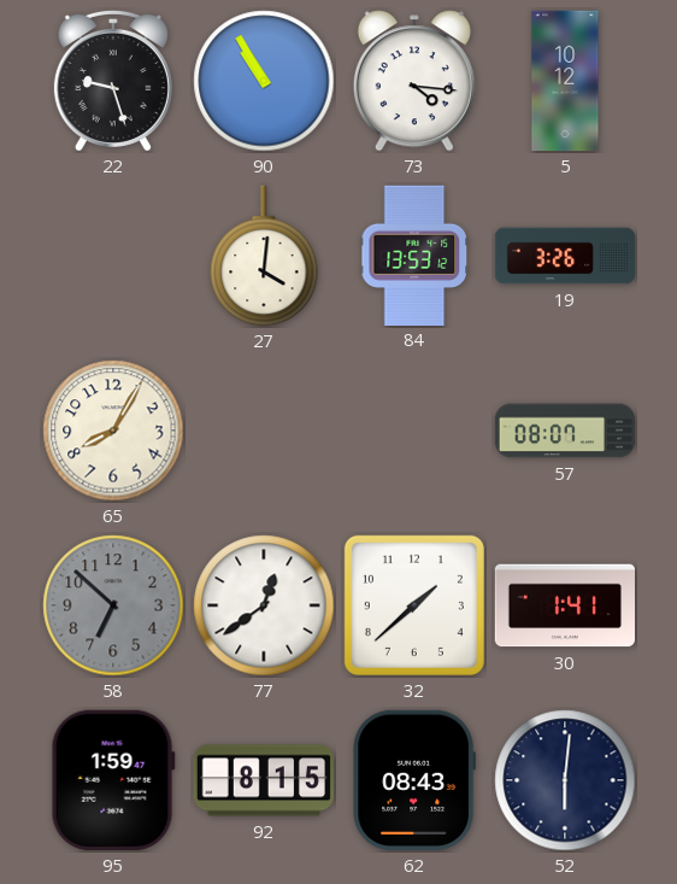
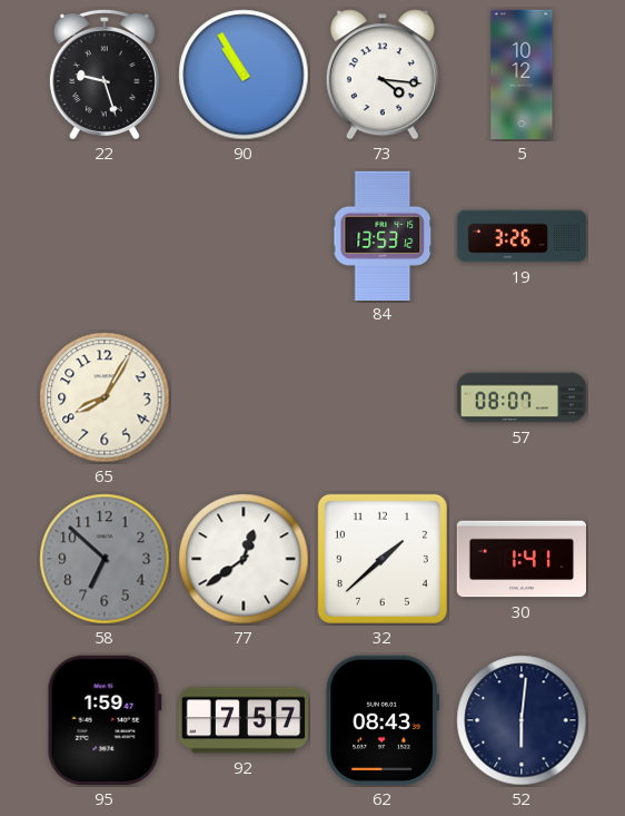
27: 4:01 -> none (264, 256)
92: 8:15 -> 7:57 (242, 720)
